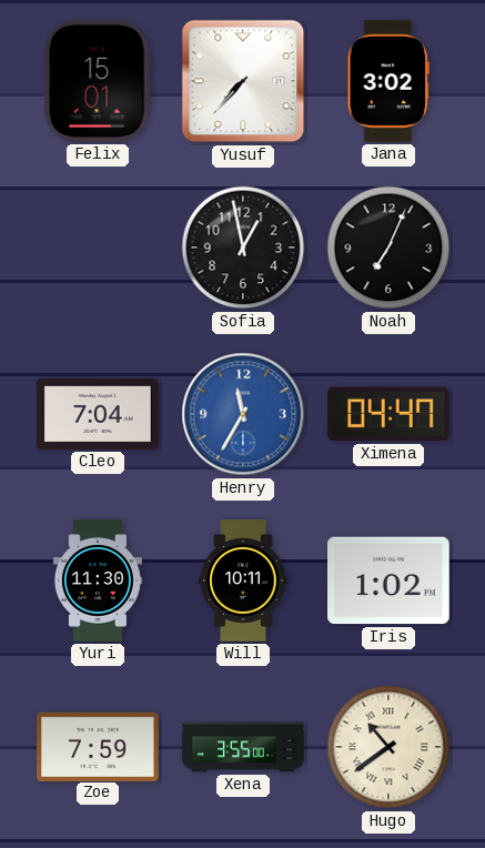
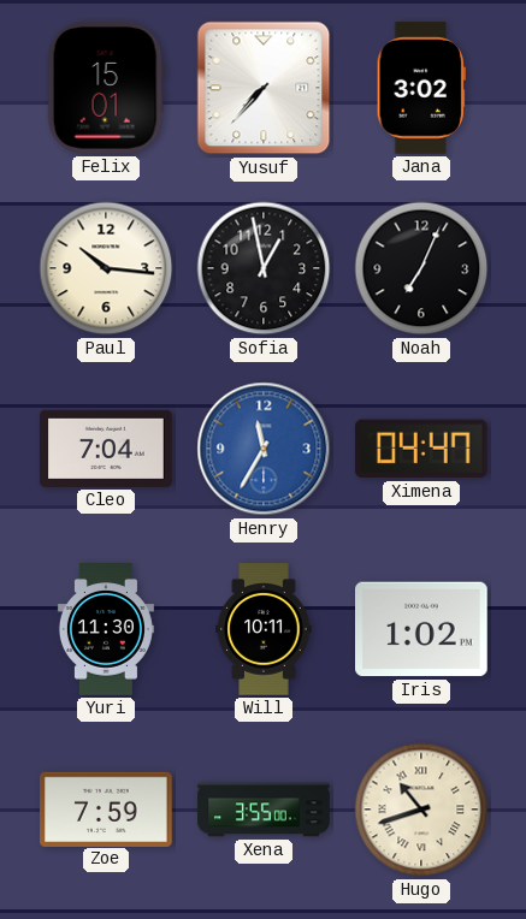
Paul: none -> 10:16 (106, 268)
Hugo: 10:39 -> 10:42 (421, 810)
